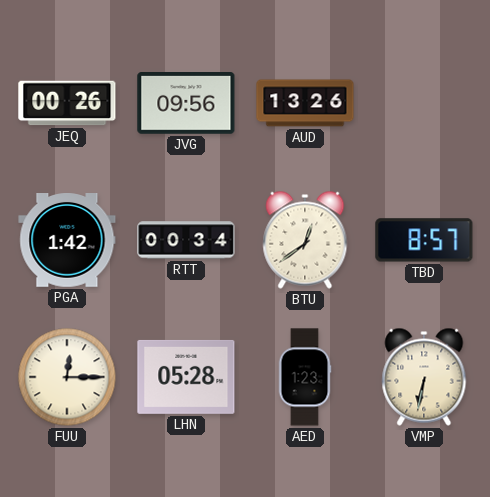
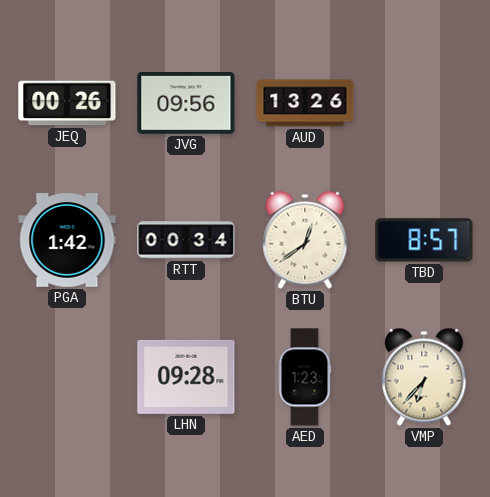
FUU: 12:15 -> none (67, 377)
LHN: 05:28 -> 09:28 (186, 377)
VMP: 6:32 -> 6:37 (424, 377)
